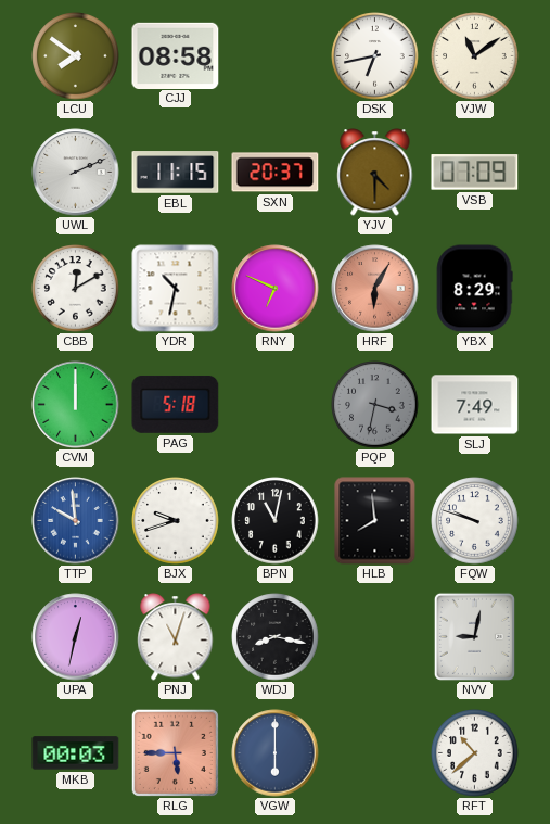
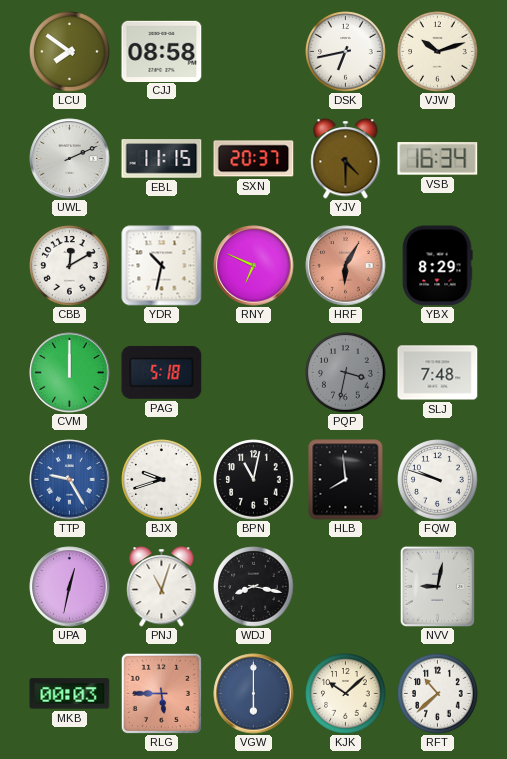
VJW: 11:09 -> 10:12 (438, 52)
VSB: 07:09 -> 16:34 (438, 159)
SLJ: 7:49 -> 7:48 (438, 373)
TTP: 9:59 -> 9:25 (70, 480)
KJK: none -> 10:08 (346, 694)
